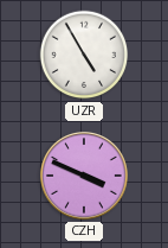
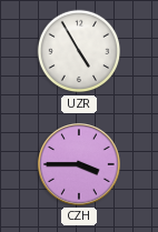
CZH: 3:49 -> 3:45 (79, 164)
